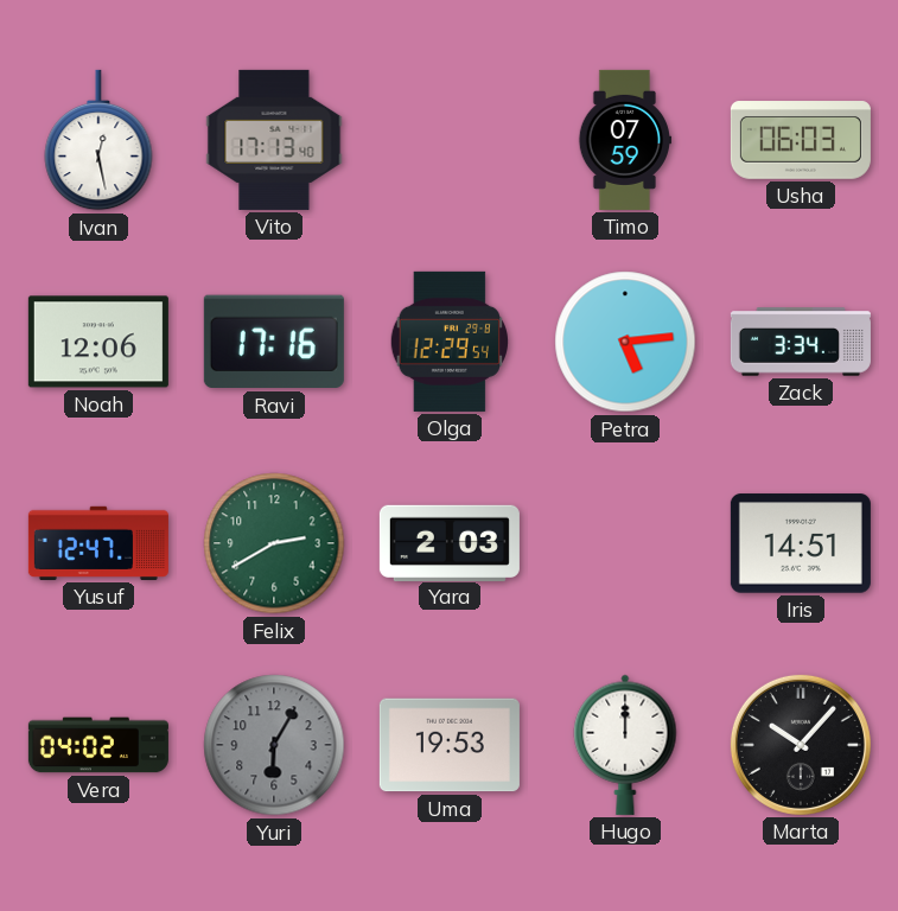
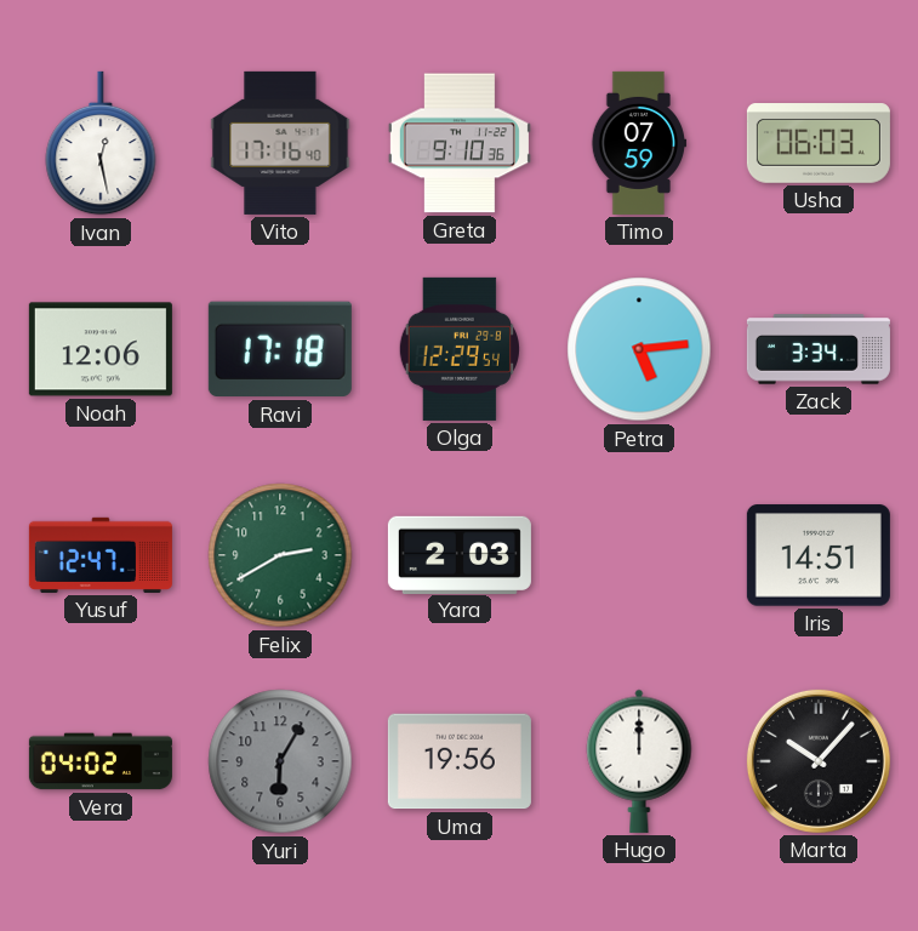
Vito: 17:13 -> 17:16 (280, 143)
Greta: none -> 9:10 (460, 143)
Ravi: 17:16 -> 17:18 (280, 349)
Uma: 19:53 -> 19:56 (460, 761)
